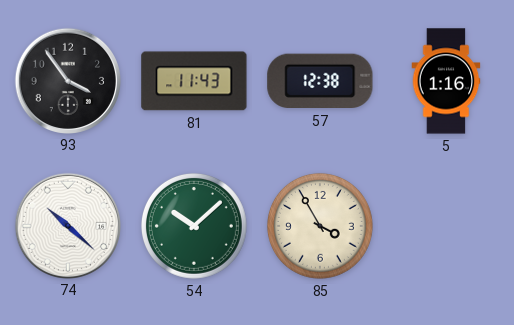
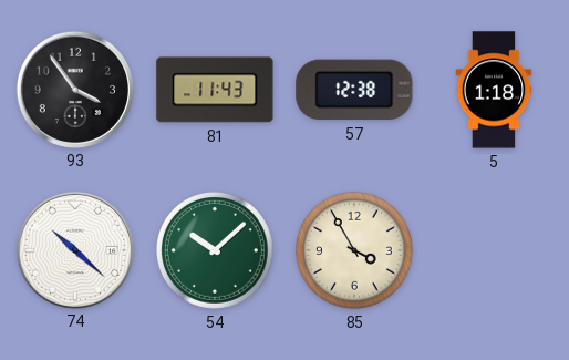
5: 1:16 -> 1:18 (494, 90)
